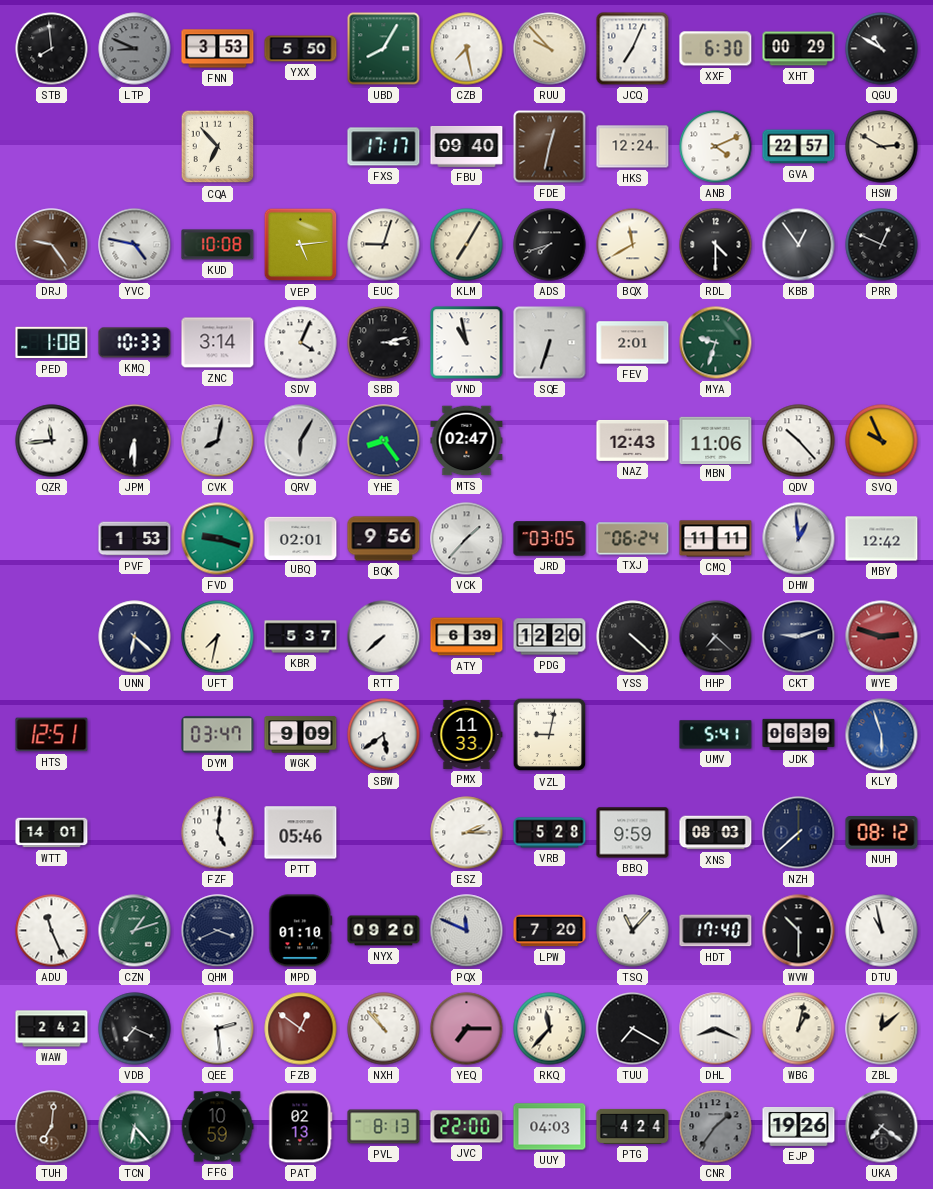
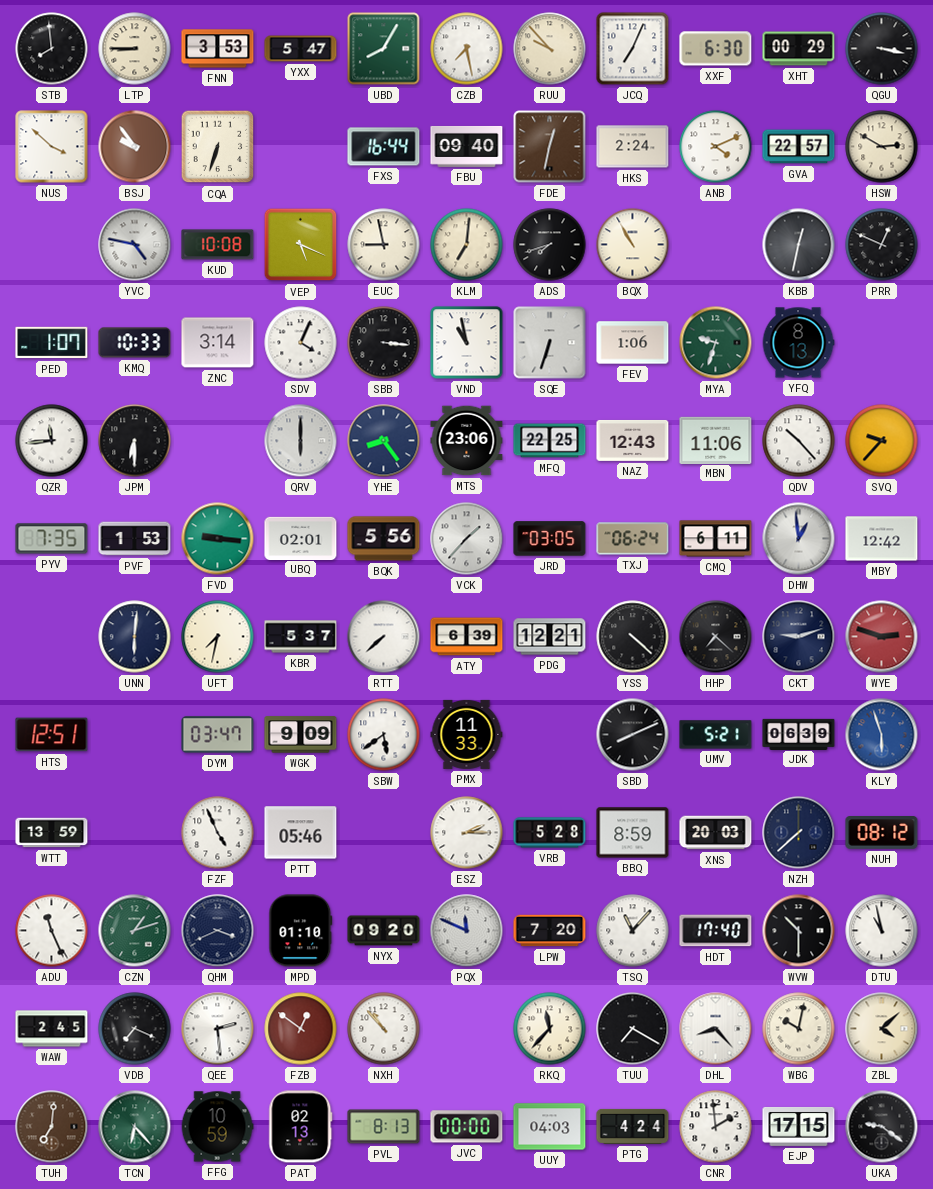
LTP: 8:49 -> 8:45 (135, 49)
LTP dial: grey -> cream (135, 49)
YXX: 5:50 -> 5:47 (301, 49)
QGU: 10:50 -> 3:17 (882, 49)
NUS: none -> 3:52 (52, 147)
BSJ: none -> 9:54 (135, 147)
CQA: 6:53 -> 6:33 (218, 147)
FXS: 17:17 -> 16:44 (384, 147)
HKS: 12:24 -> 2:24 (633, 147)
DRJ: 9:24 -> none (52, 245)
VEP: 5:14 -> 5:19 (301, 245)
EUC: 9:03 -> 8:58 (384, 245)
KLM: 7:05 -> 7:01 (467, 245)
BQX: 11:40 -> 10:55 (633, 245)
RDL: 4:30 -> none (716, 245)
KBB: 12:54 -> 12:32 (799, 245)
PED: 1:08 -> 1:07 (52, 343)
SBB: 3:13 -> 3:16 (384, 343)
FEV: 2:01 -> 1:06 (633, 343)
YFQ: none -> 8:13 (798, 343)
CVK: 8:02 -> none (218, 441)
QRV: 6:05 -> 6:00 (301, 441)
MTS: 02:47 -> 23:06 (467, 441)
MFQ: none -> 22:25 (550, 441)
SVQ: 9:56 -> 9:37 (882, 441)
PYV: none -> 7:35 (52, 539)
FVD: 9:18 -> 9:16 (218, 539)
BQK: 9:56 -> 5:56 (384, 539)
CMQ: 11:11 -> 6:11 (716, 539)
UNN: 6:22 -> 6:01 (135, 637)
PDG: 12:20 -> 12:21 (550, 637)
VZL: 9:02 -> none (550, 735)
SBD: none -> 8:11 (633, 735)
UMV: 5:41 -> 5:21 (716, 735)
WTT: 14:01 -> 13:59 (52, 833)
FZF: 5:01 -> 4:56 (218, 833)
BBQ: 9:59 -> 8:59 (633, 833)
XNS: 08:03 -> 20:03 (716, 833)
WAW: 2:42 -> 2:45 (52, 1029)
YEQ: 7:15 -> none (467, 1029)
DHL: 8:19 -> 8:23 (716, 1029)
WBG: 1:02 -> 10:02 (799, 1029)
ZBL: 12:08 -> 4:08 (882, 1029)
JVC: 22:00 -> 00:00 (467, 1127)
CNR: 1:36 -> 1:59 (716, 1127)
CNR dial: grey -> white (716, 1127)
EJP: 19:26 -> 17:15 (799, 1126)
UKA: 7:21 -> 9:21 (882, 1127)
